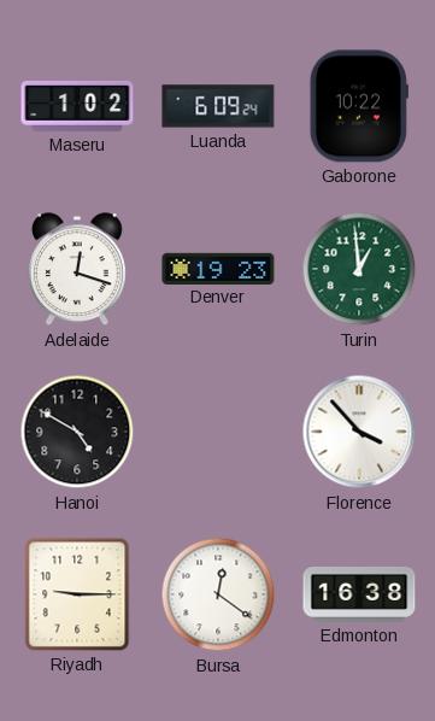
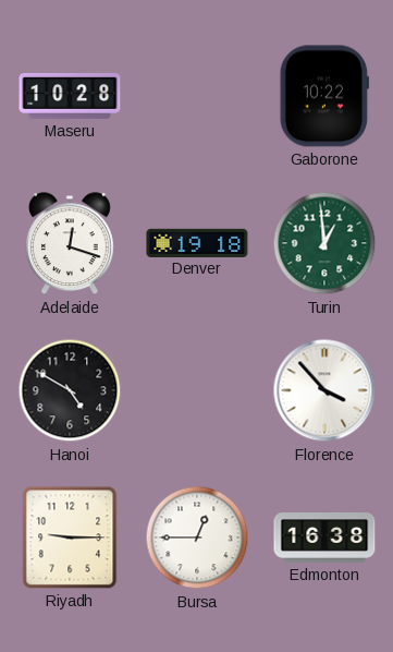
Maseru: 1:02 -> 10:28 (70, 96)
Luanda: 6:09 -> none (218, 106)
Denver: 19:23 -> 19:18 (197, 242)
Bursa: 12:21 -> 12:45 (197, 538)
